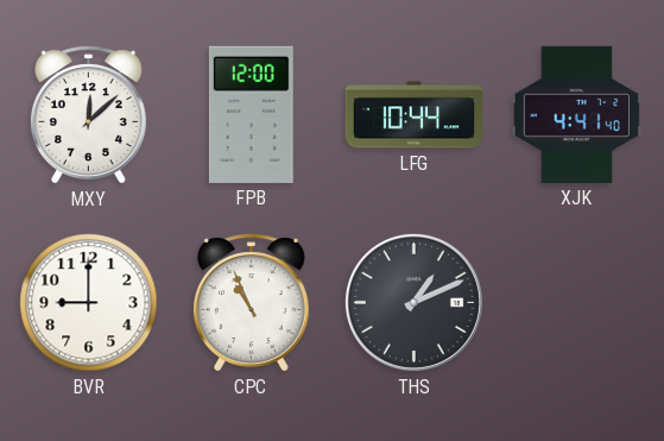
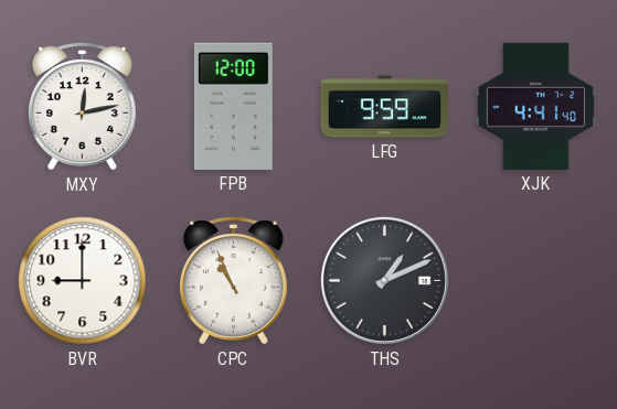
MXY: 12:08 -> 12:13 (82, 107)
LFG: 10:44 -> 9:59 (384, 107)
